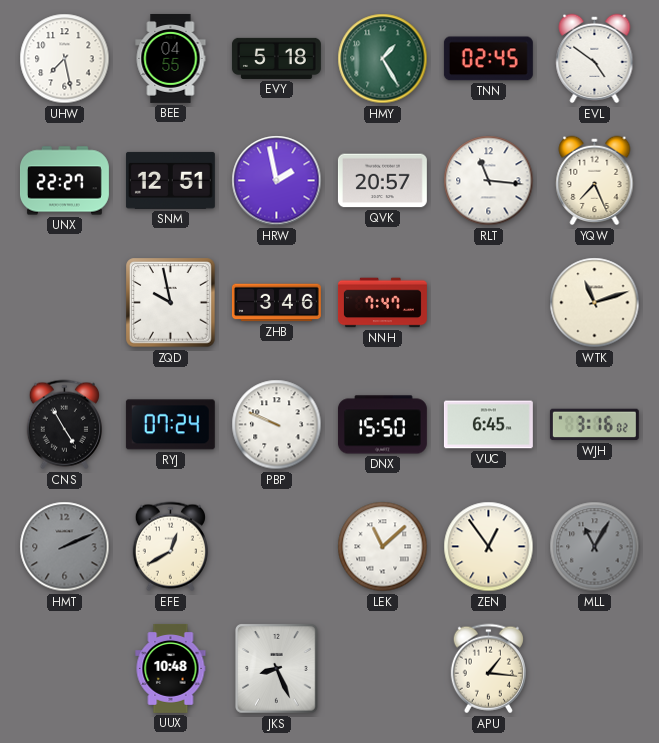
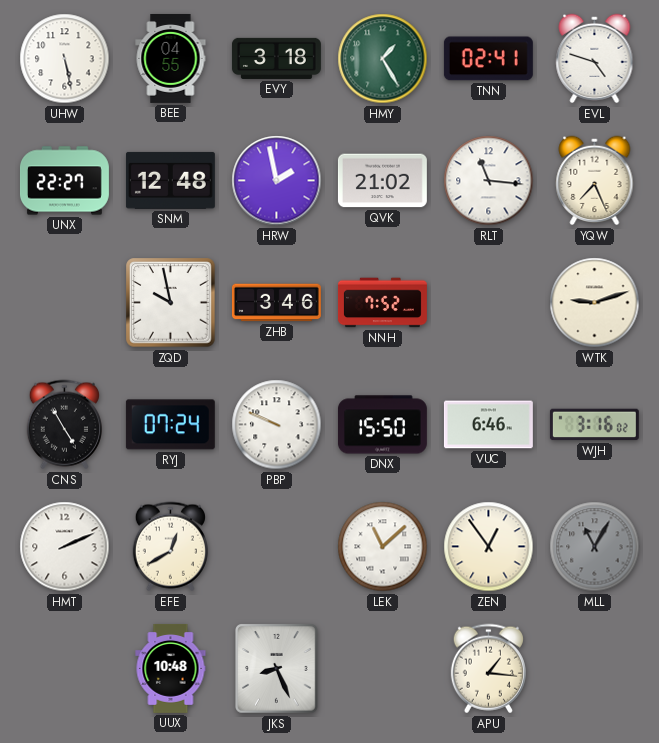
UHW: 7:28 -> 5:28 (65, 59)
EVY: 5:18 -> 3:18 (276, 58)
TNN: 02:45 -> 02:41 (488, 59)
EVL: 4:51 -> 4:48 (595, 59)
SNM: 12:51 -> 12:48 (170, 180)
QVK: 20:57 -> 21:02 (382, 181)
NNH: 7:47 -> 7:52 (382, 303)
WTK: 11:12 -> 9:12 (595, 303)
VUC: 6:45 -> 6:46 (488, 425)
HMT dial: grey -> white (65, 547)
